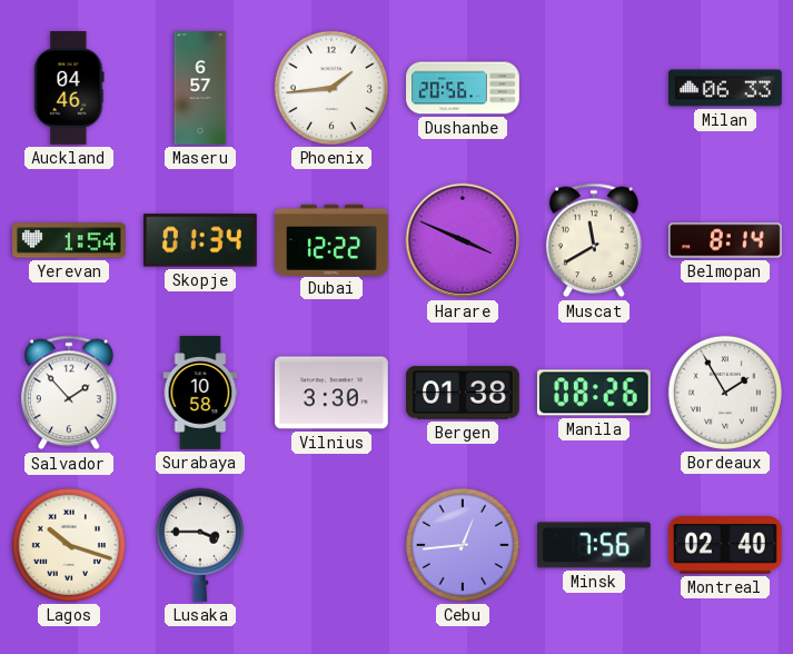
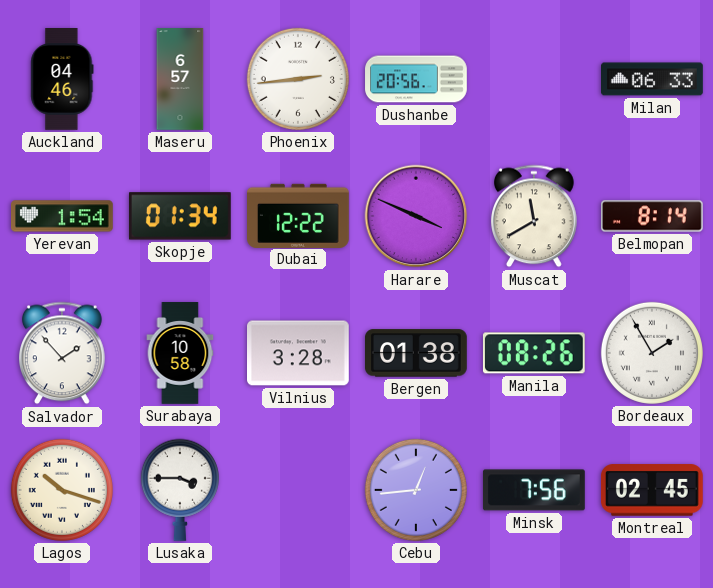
Phoenix: 1:44 -> 2:44 (298, 79)
Vilnius: 3:30 -> 3:28 (299, 353)
Montreal: 02:40 -> 02:45 (652, 490)
